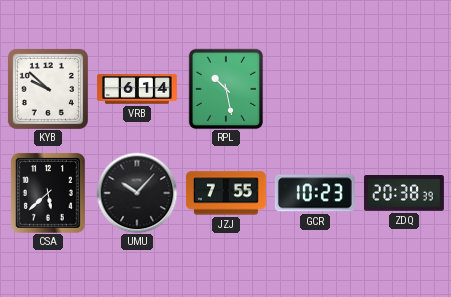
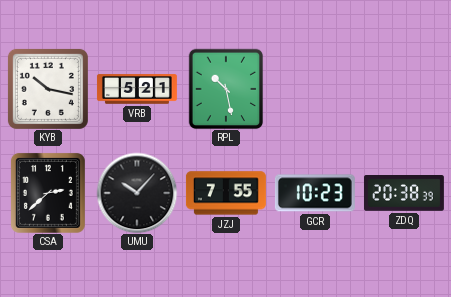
KYB: 9:52 -> 10:17 (48, 89)
VRB: 6:14 -> 5:21 (137, 89)
CSA: 5:38 -> 2:38 (48, 193)
